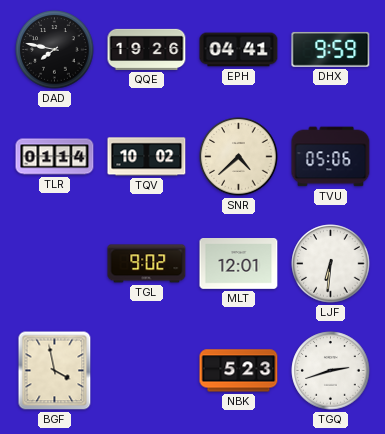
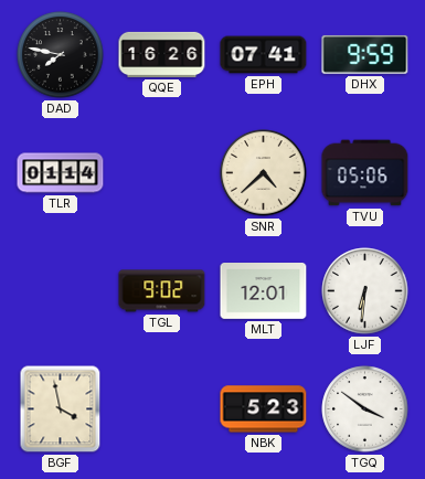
QQE: 19:26 -> 16:26 (162, 54)
EPH: 04:41 -> 07:41 (264, 55)
TQV: 10:02 -> none (147, 157)
TGQ: 2:42 -> 3:51 (365, 409)
